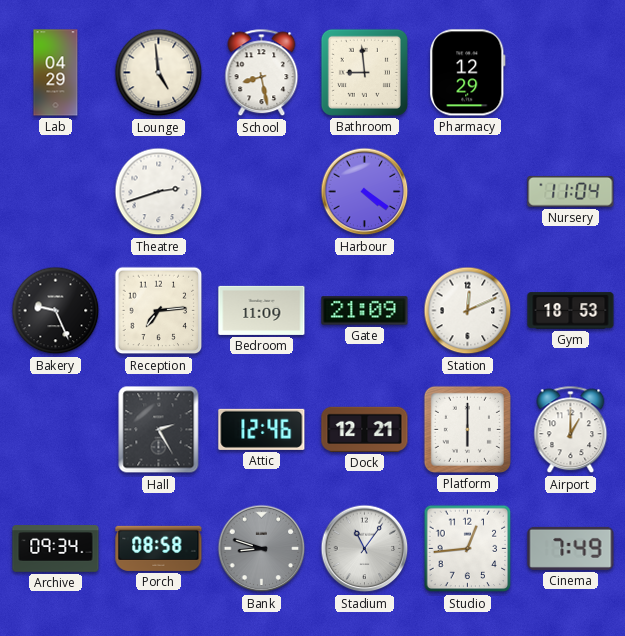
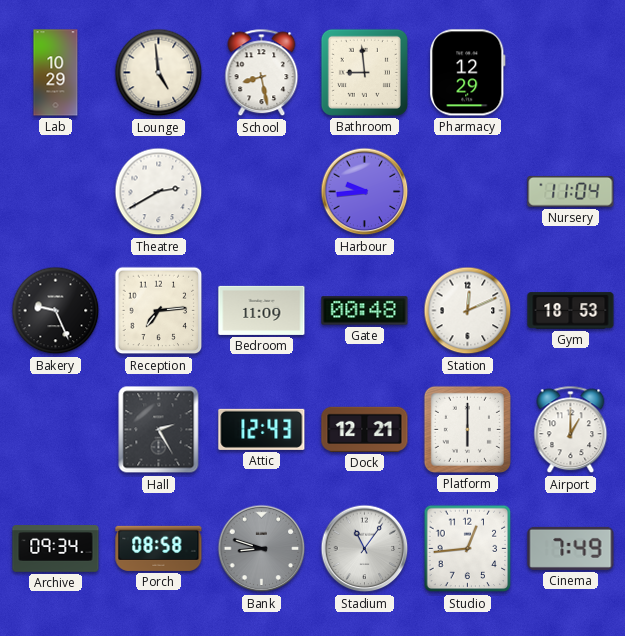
Lab: 04:29 -> 10:29 (56, 73)
Theatre: 2:42 -> 2:40 (159, 192)
Harbour: 4:21 -> 9:44 (365, 192)
Gate: 21:09 -> 00:48 (365, 311)
Attic: 12:46 -> 12:43 (262, 429)
